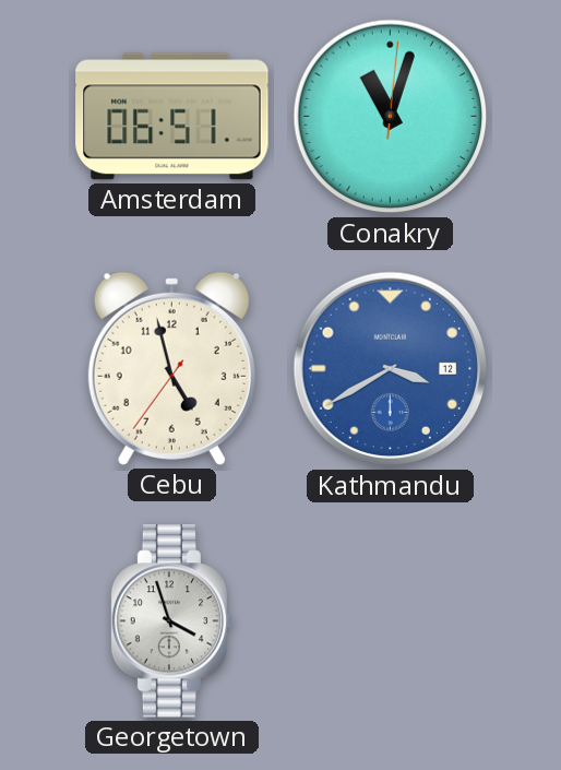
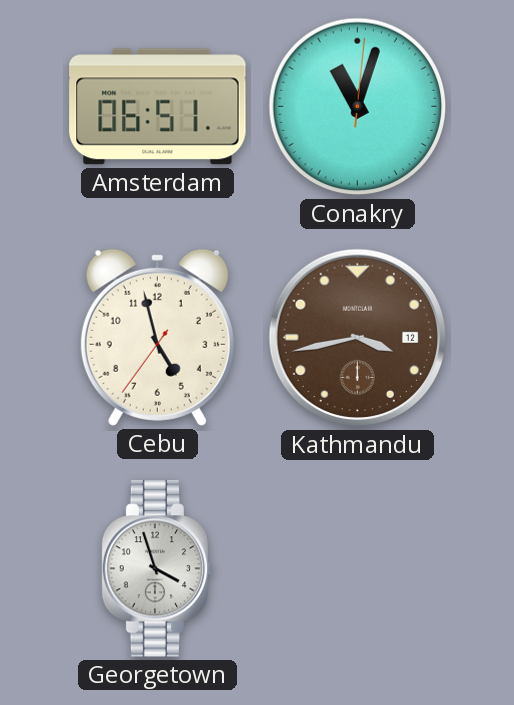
Kathmandu: 3:40 -> 3:43 (358, 338)
Kathmandu dial: blue -> brown (358, 338)
